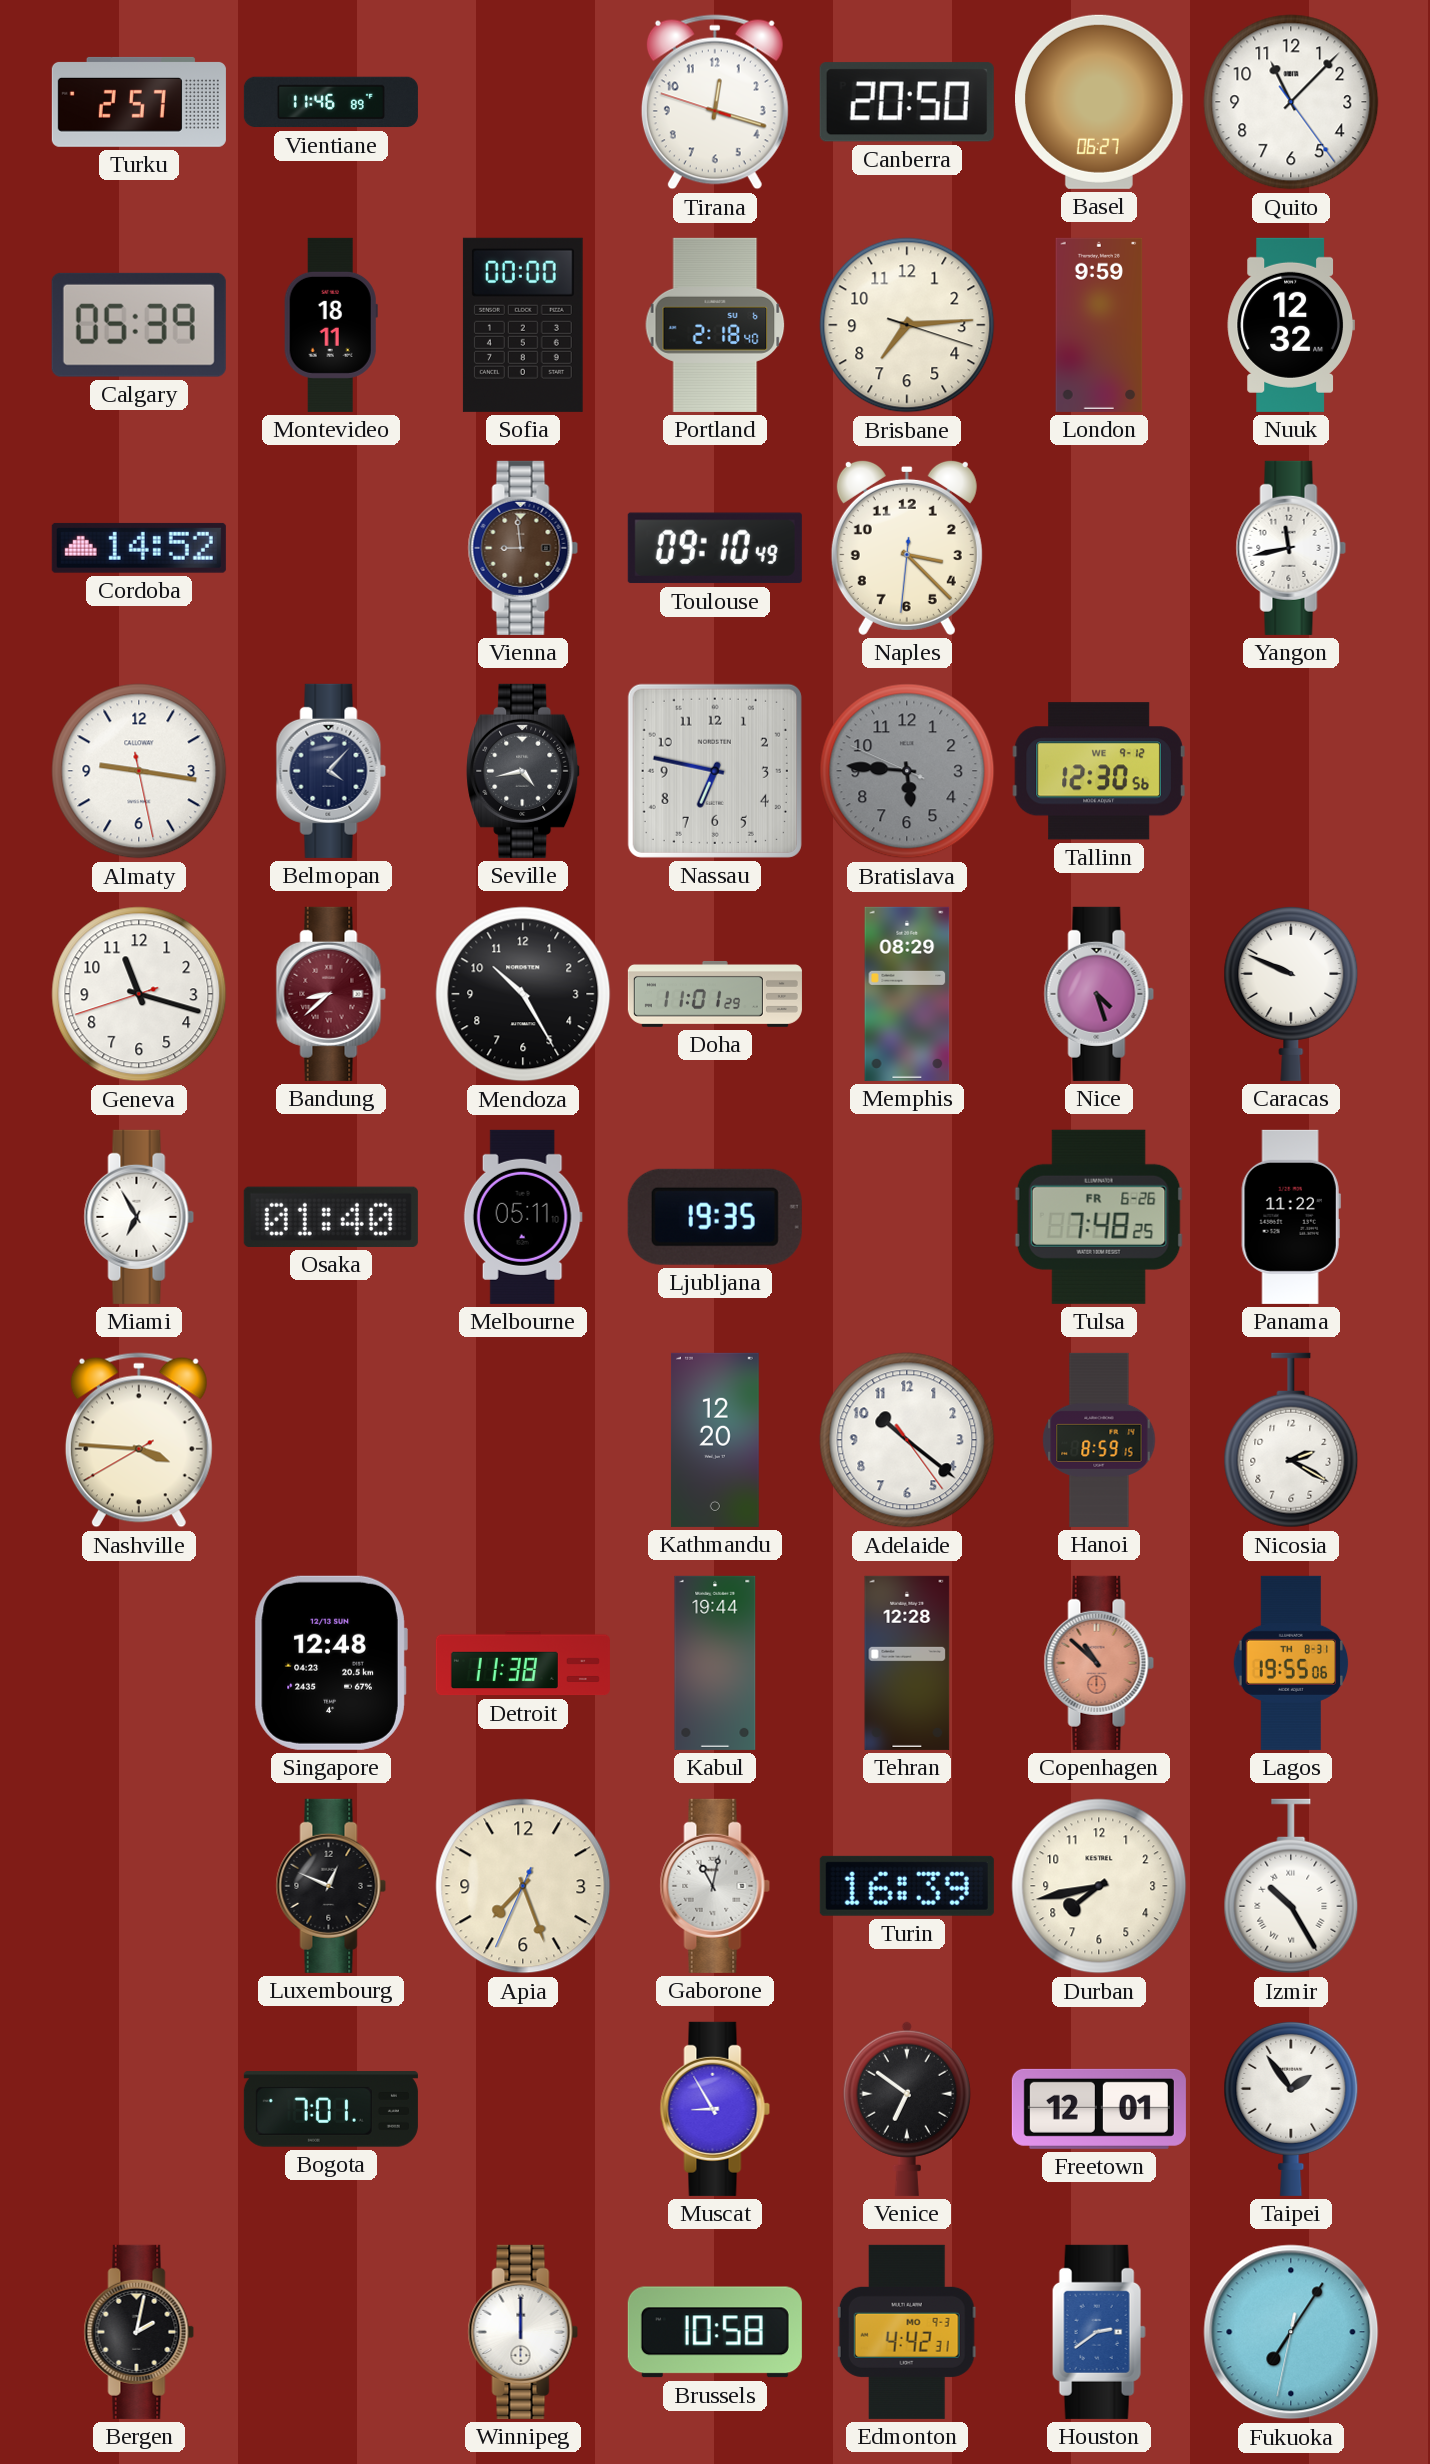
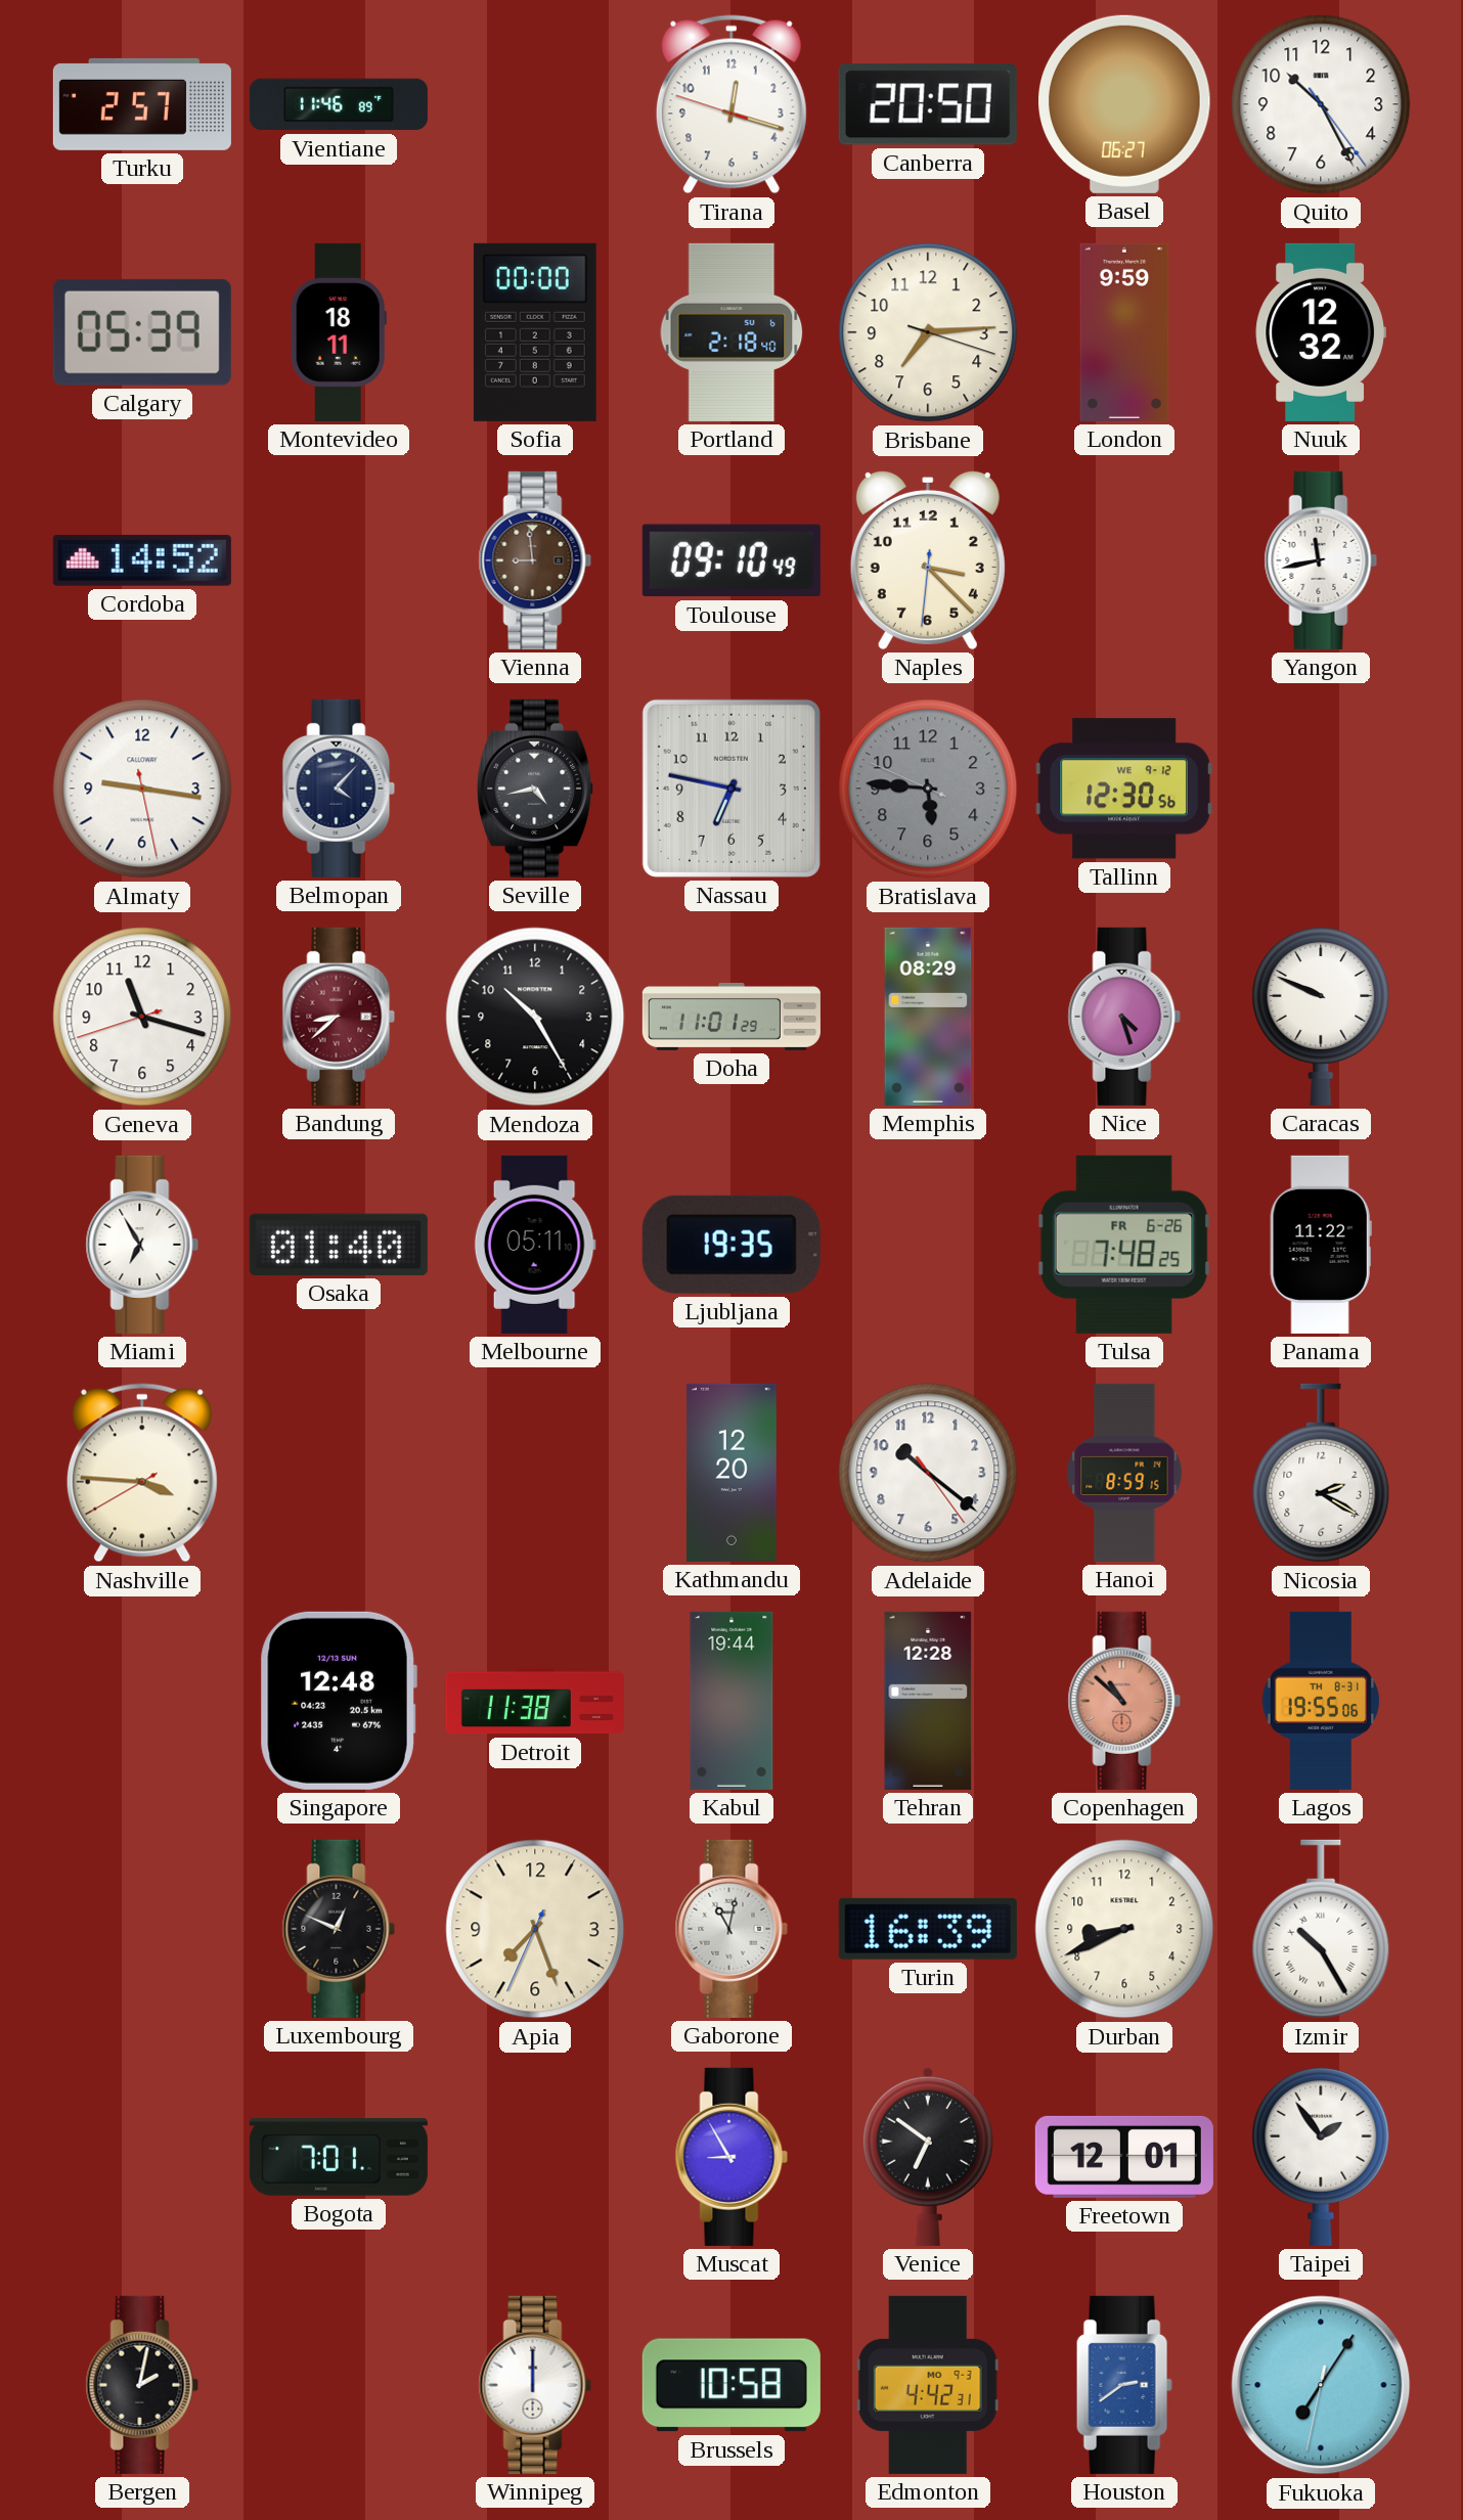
Quito: 11:07 -> 10:25 (1321, 104)
Durban: 7:43 -> 8:41 (1124, 1929)
